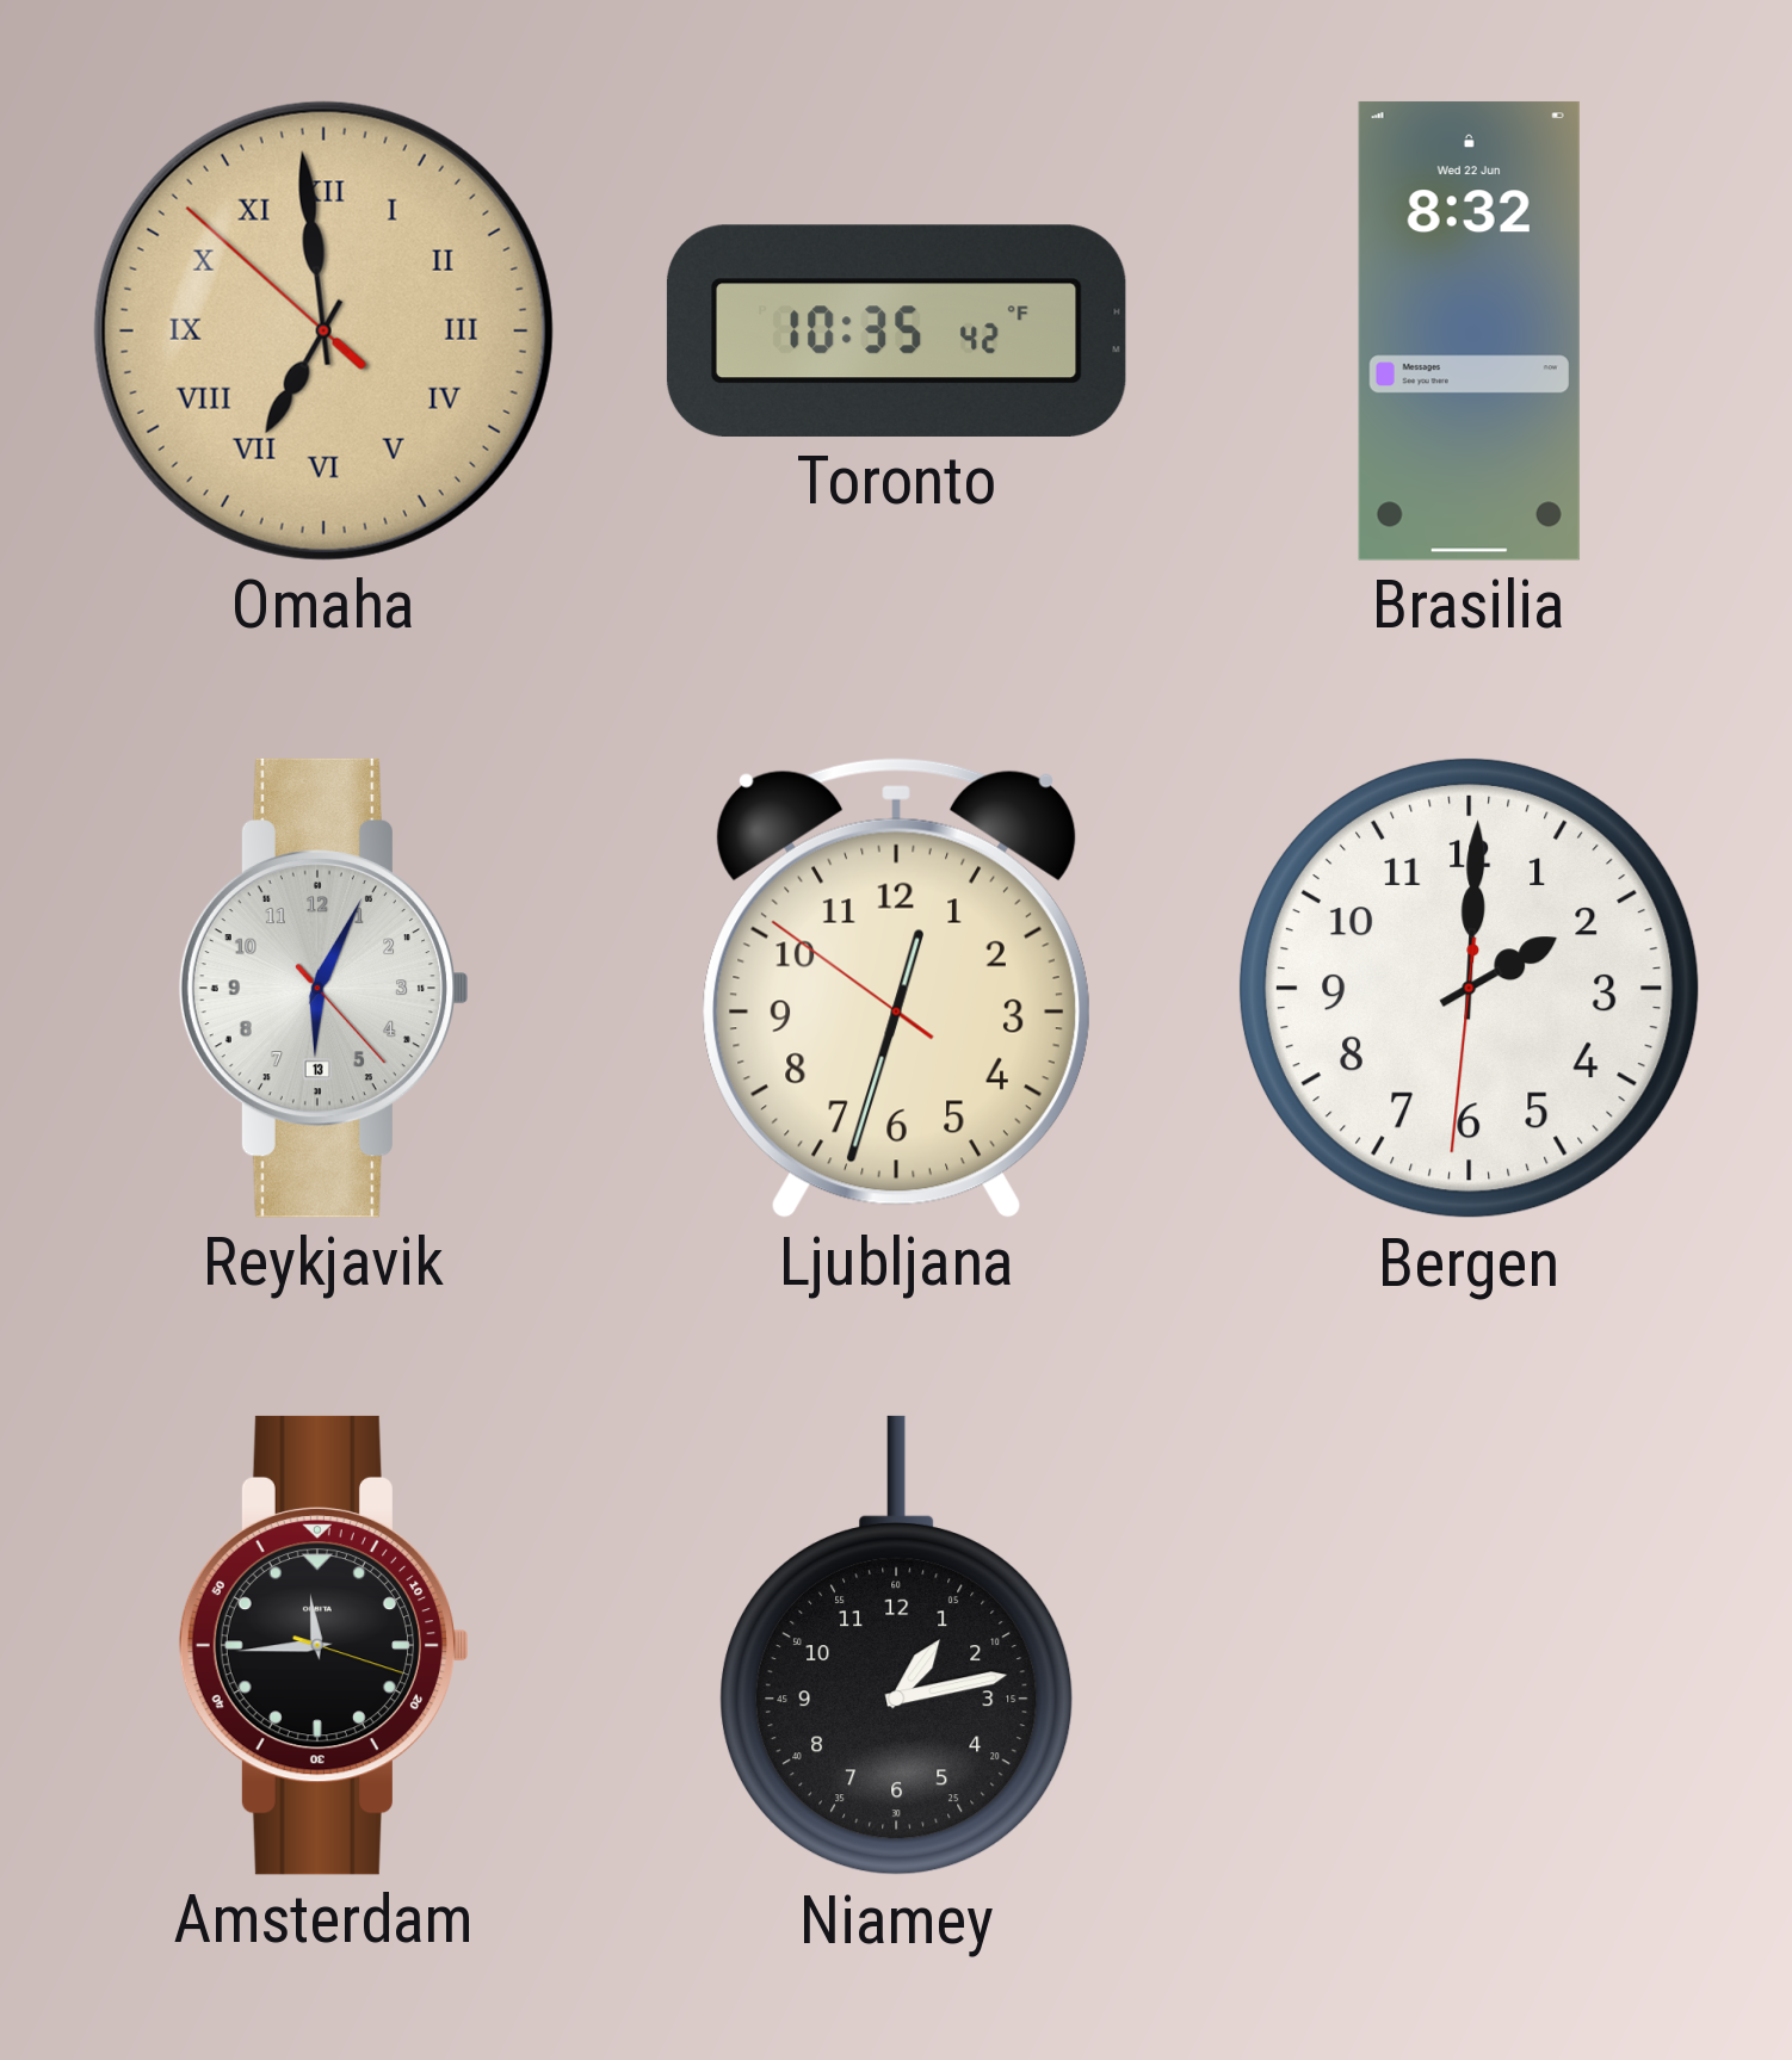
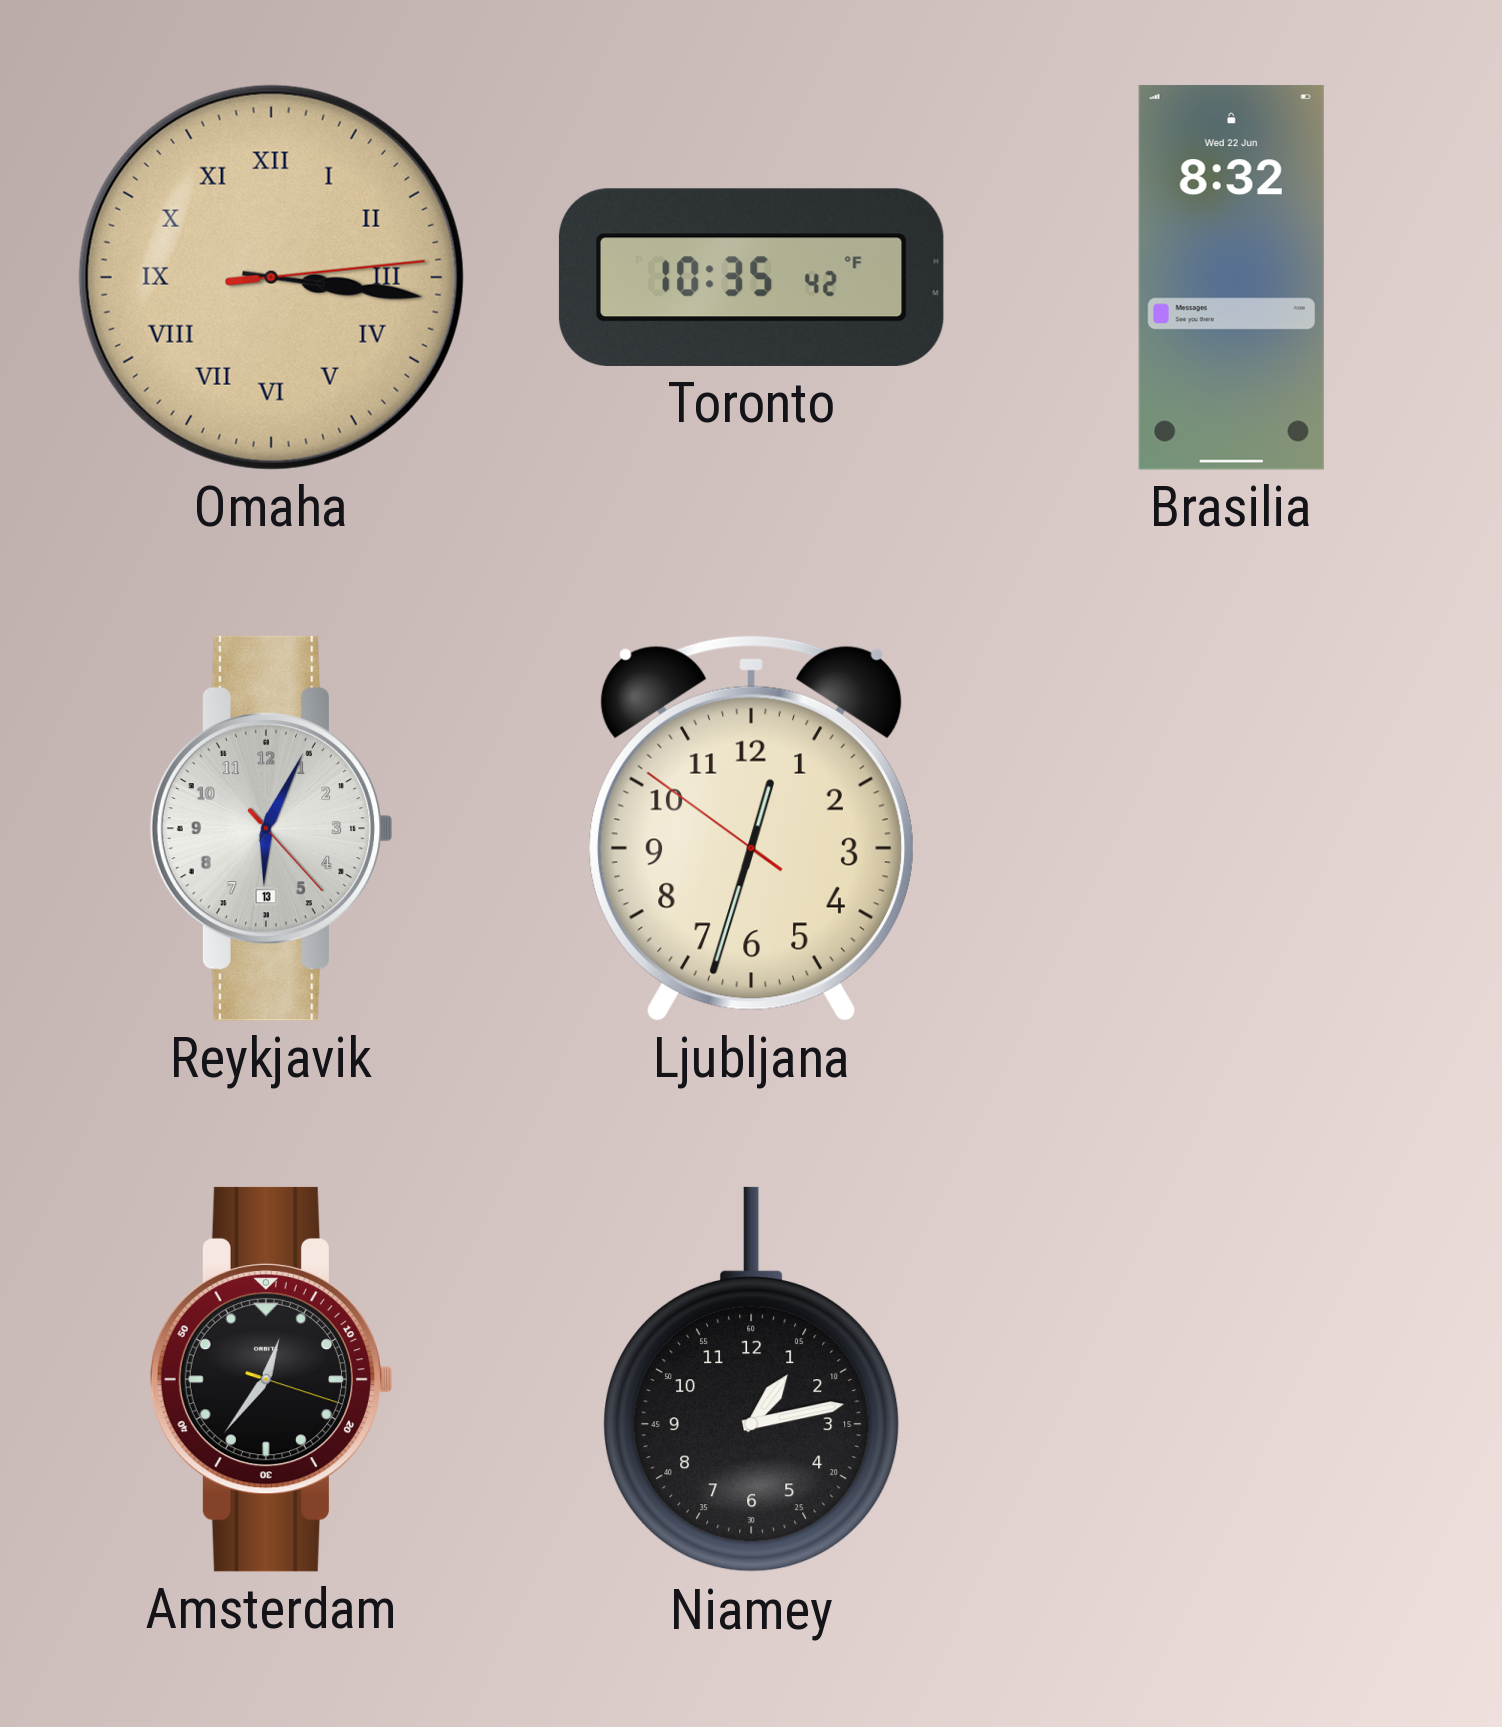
Omaha: 6:58 -> 3:16 (271, 277)
Bergen: 2:00 -> none (1469, 988)
Amsterdam: 11:44 -> 12:36 (271, 1379)
